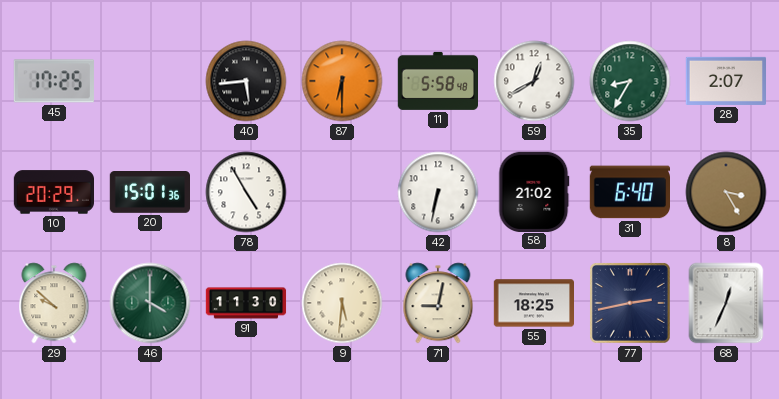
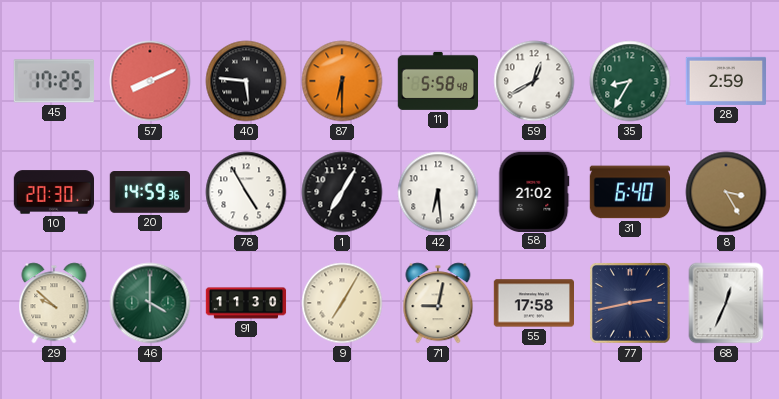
57: none -> 8:11 (150, 81)
40: 5:44 -> 5:46 (246, 81)
28: 2:07 -> 2:59 (726, 81)
10: 20:29 -> 20:30 (54, 192)
20: 15:01 -> 14:59 (149, 193)
1: none -> 7:05 (342, 192)
42: 6:32 -> 6:29 (438, 192)
9: 5:31 -> 7:05 (342, 303)
55: 18:25 -> 17:58 (534, 303)
